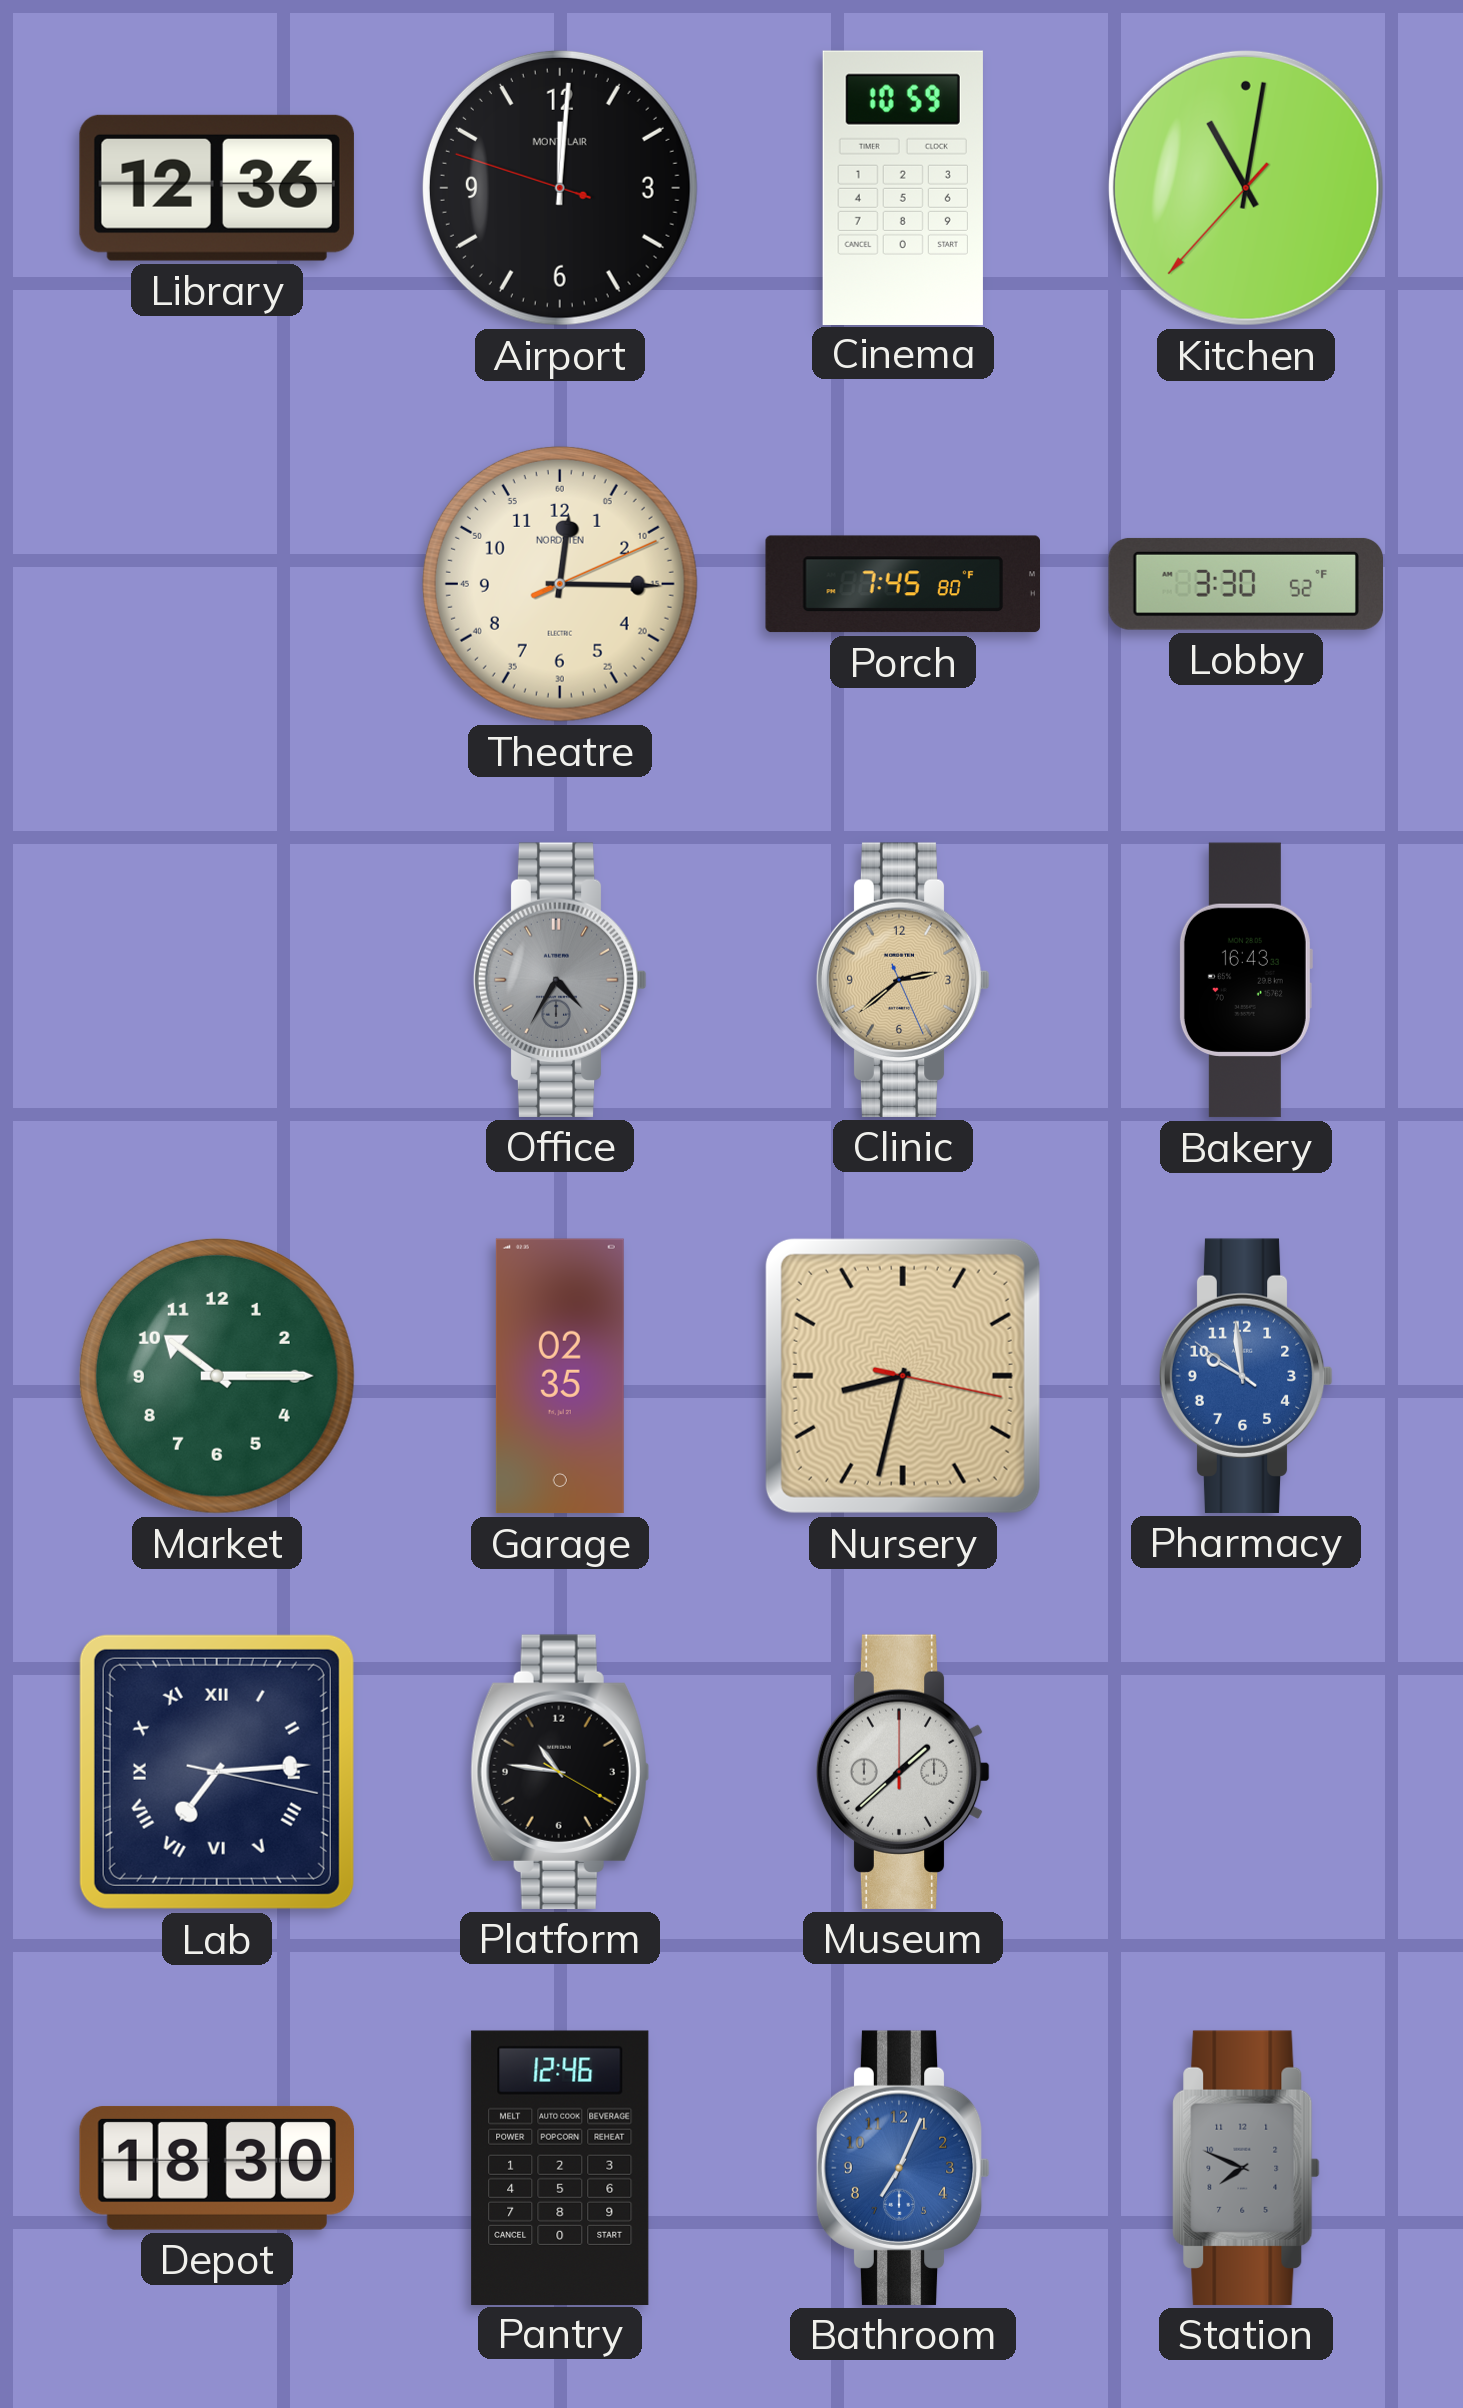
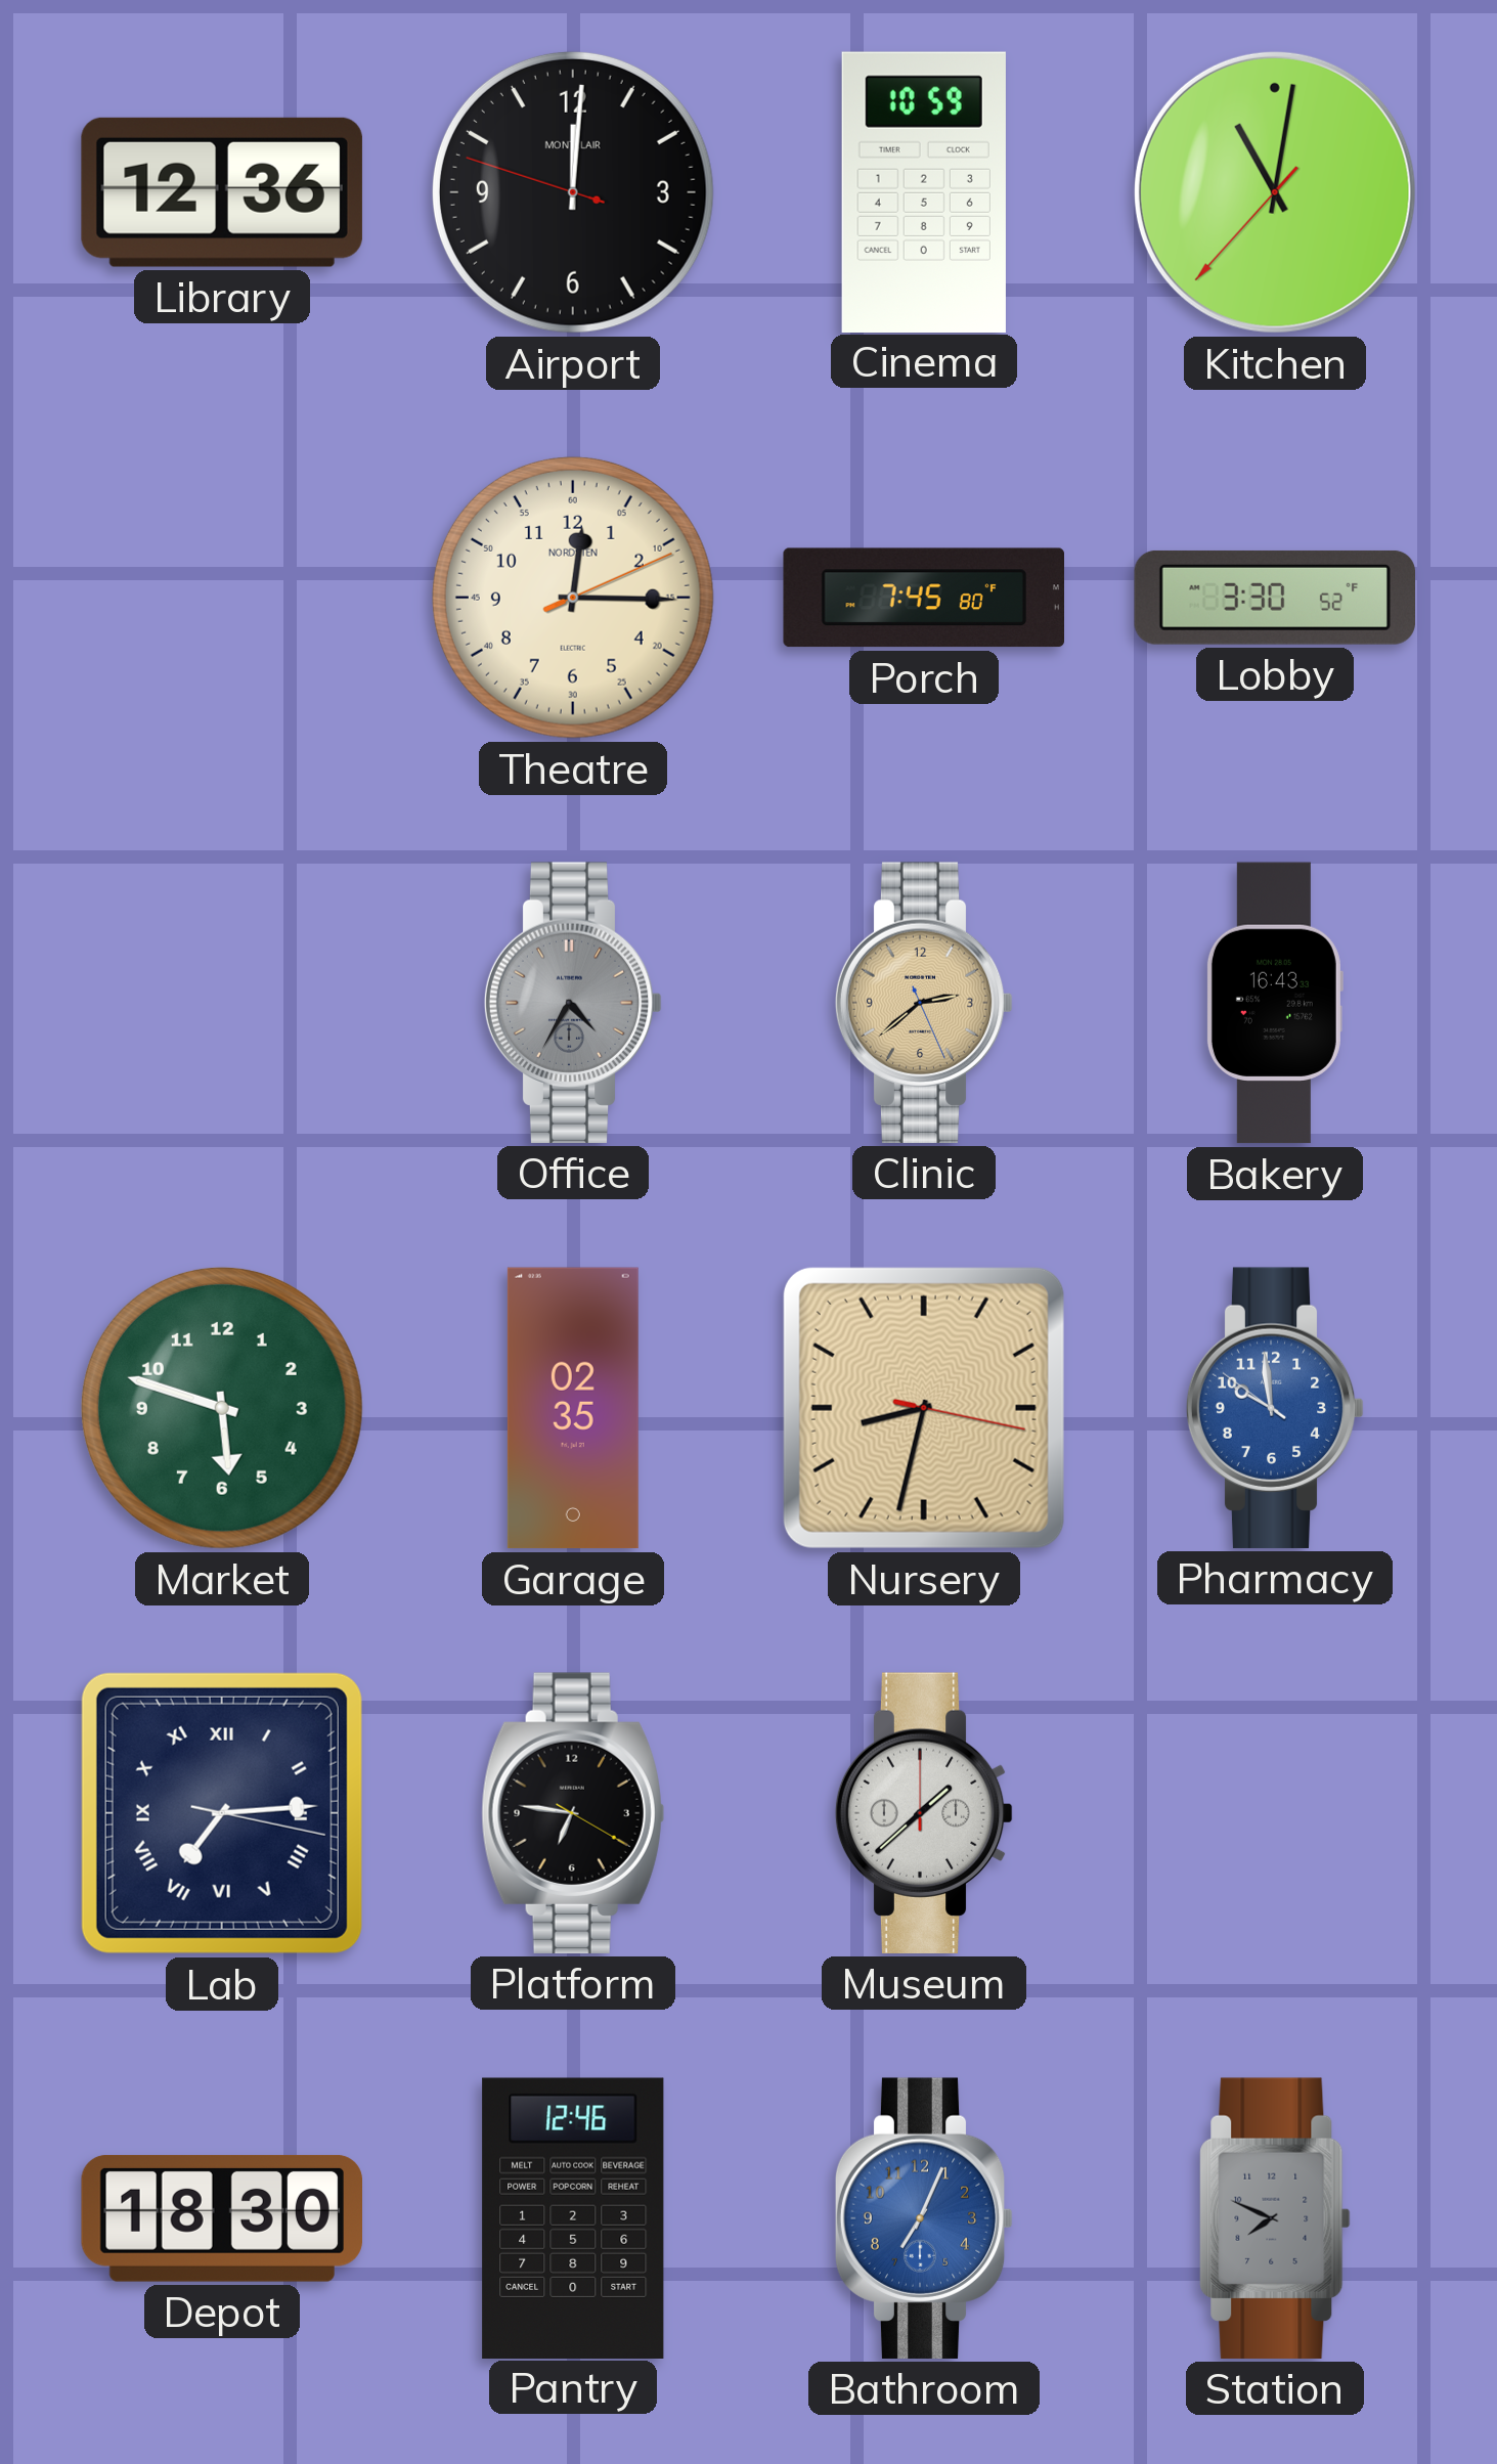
Market: 10:15 -> 5:48 (222, 1408)
Platform: 10:46 -> 6:46 (573, 1813)
